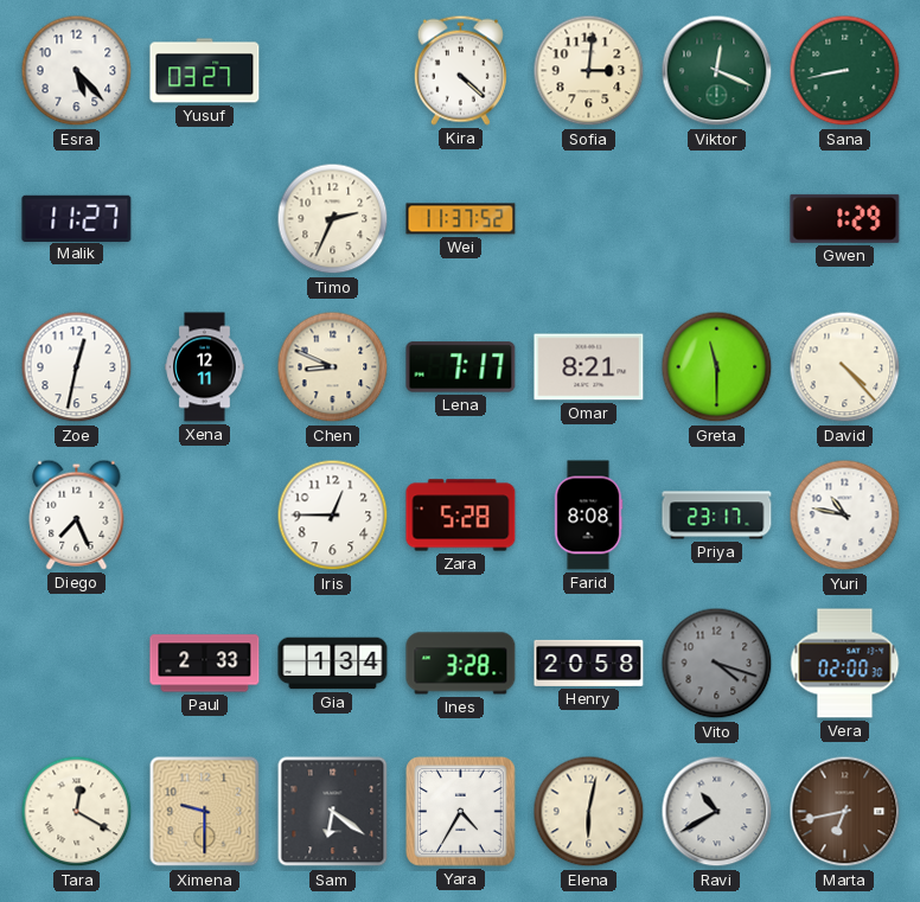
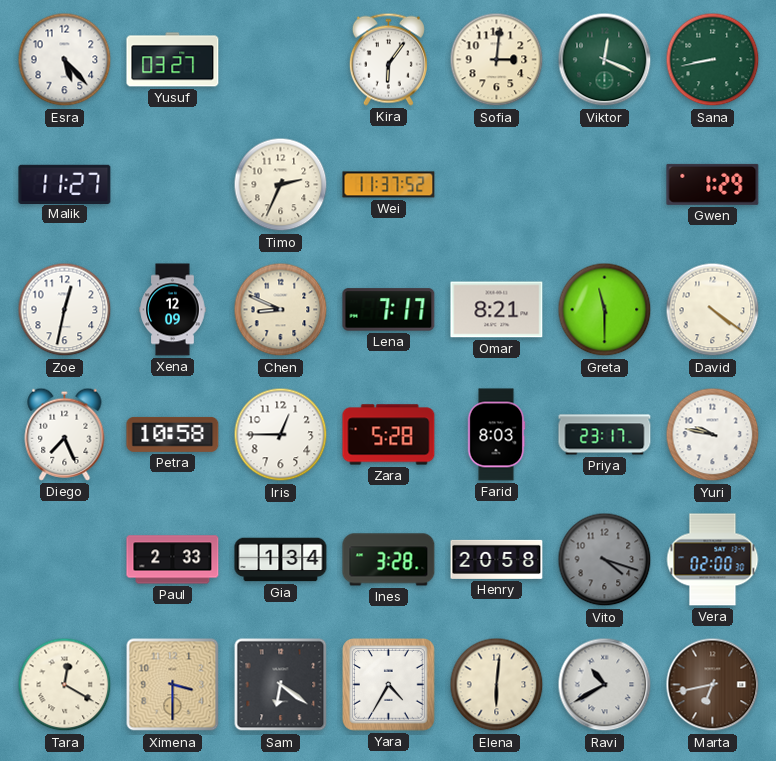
Kira: 4:22 -> 6:06 (388, 59)
Xena: 12:11 -> 12:09 (173, 310)
David: 4:23 -> 4:21 (713, 310)
Petra: none -> 10:58 (173, 434)
Farid: 8:08 -> 8:03 (496, 435)
Yuri: 10:47 -> 9:47 (713, 435)
Ximena: 9:30 -> 3:30 (173, 685)
Elena: 6:02 -> 6:01 (497, 685)
